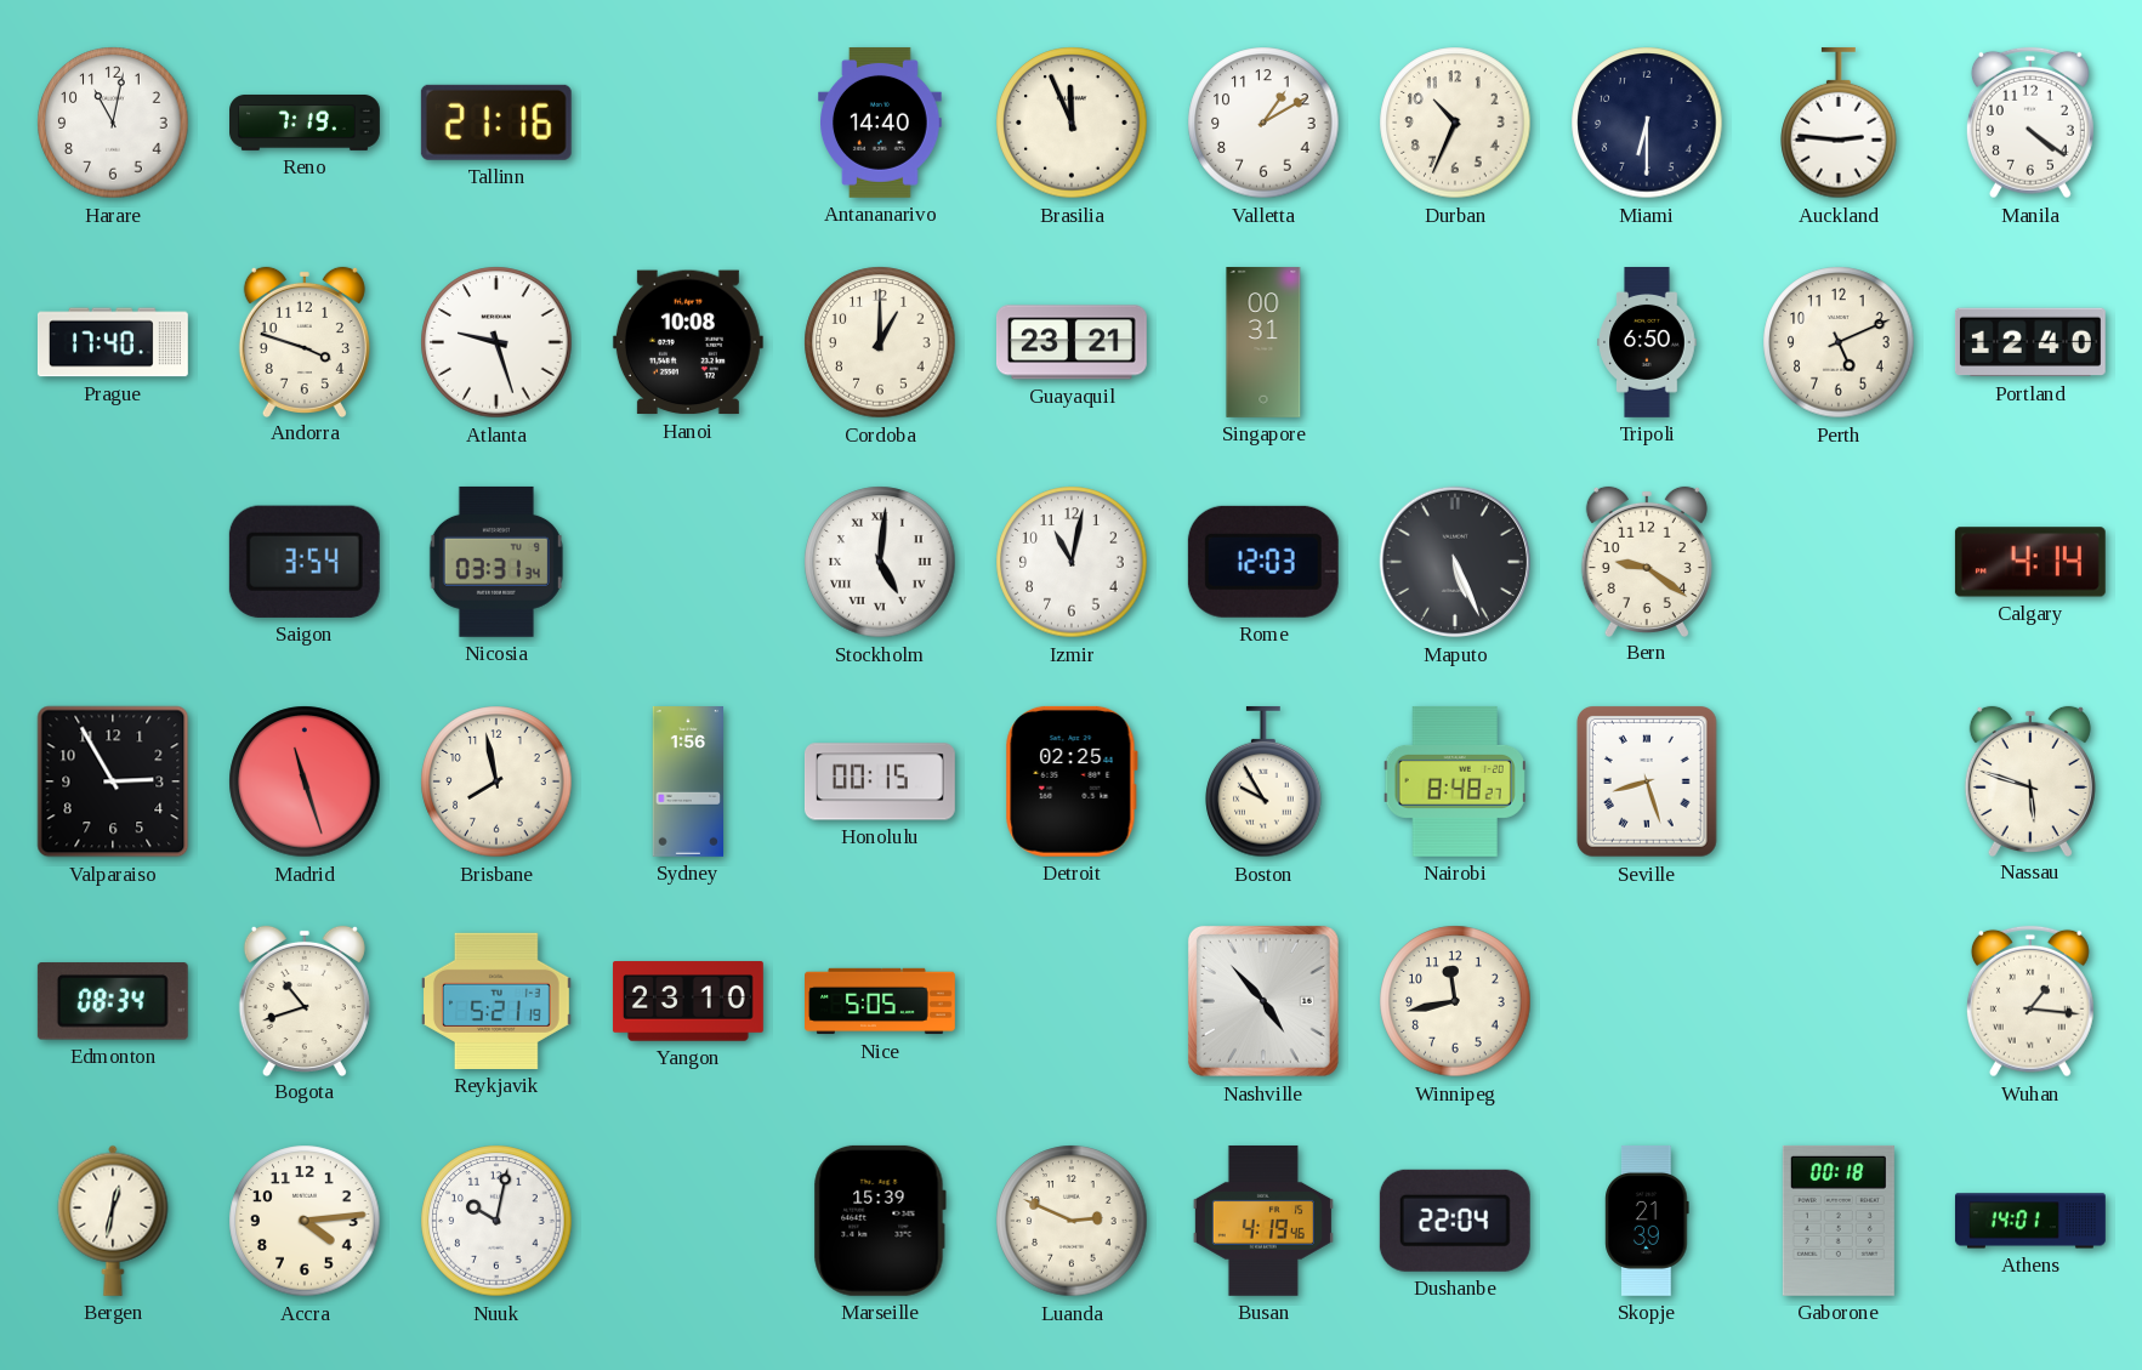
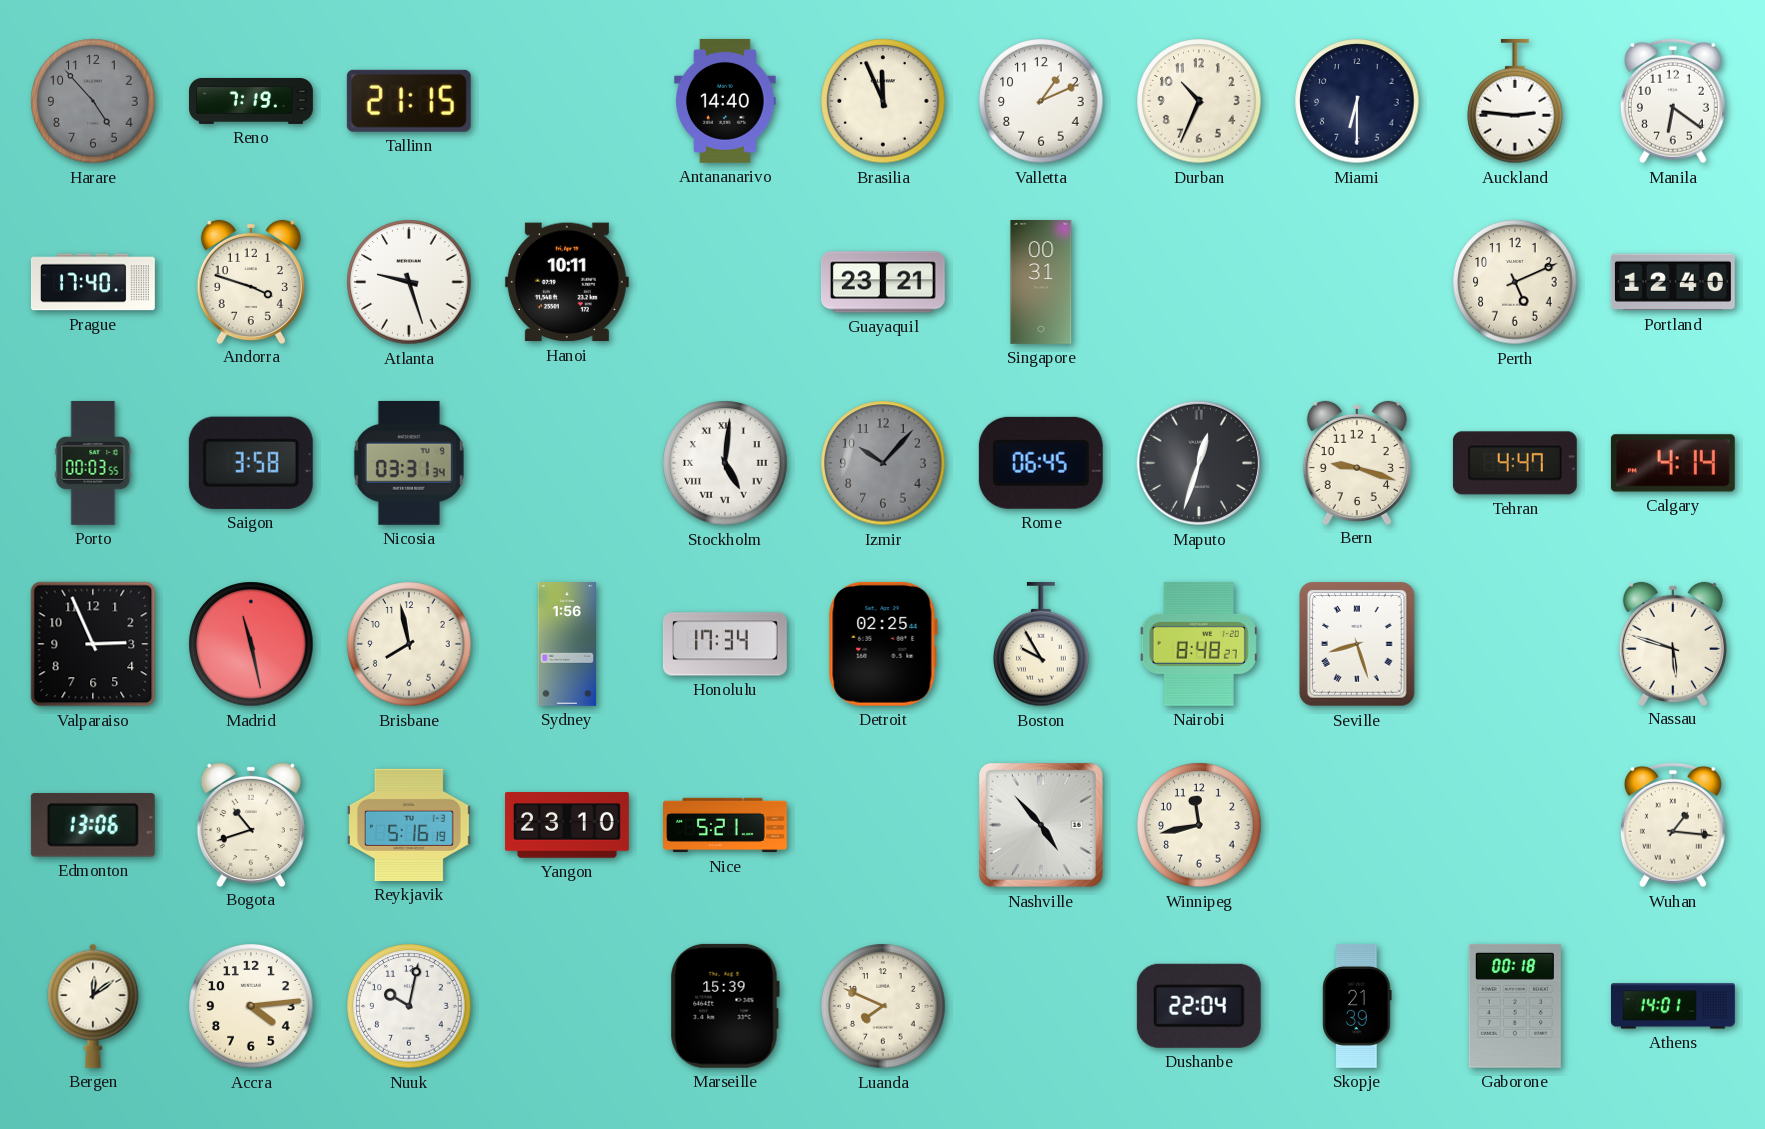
Harare: 11:02 -> 4:53 (93, 101)
Harare dial: white -> grey (93, 101)
Tallinn: 21:16 -> 21:15 (409, 101)
Valletta: 1:10 -> 1:11 (1041, 101)
Manila: 4:21 -> 6:21 (1673, 101)
Hanoi: 10:08 -> 10:11 (567, 282)
Cordoba: 1:00 -> none (880, 342)
Tripoli: 6:50 -> none (1647, 343)
Porto: none -> 00:03 (93, 463)
Saigon: 3:54 -> 3:58 (251, 463)
Izmir: 11:02 -> 10:07 (883, 463)
Izmir dial: white -> grey (883, 463)
Rome: 12:03 -> 06:45 (1041, 463)
Maputo: 5:26 -> 12:33 (1199, 463)
Bern: 9:21 -> 9:18 (1357, 462)
Tehran: none -> 4:47 (1515, 463)
Valparaiso: 2:55 -> 2:56 (93, 644)
Madrid: 11:27 -> 11:28 (251, 644)
Honolulu: 00:15 -> 17:34 (725, 644)
Edmonton: 08:34 -> 13:06 (93, 825)
Reykjavik: 5:21 -> 5:16 (409, 825)
Nice: 5:05 -> 5:21 (726, 825)
Bergen: 12:32 -> 12:09 (93, 1006)
Luanda: 2:49 -> 7:49 (883, 1006)
Busan: 4:19 -> none (1263, 1221)
